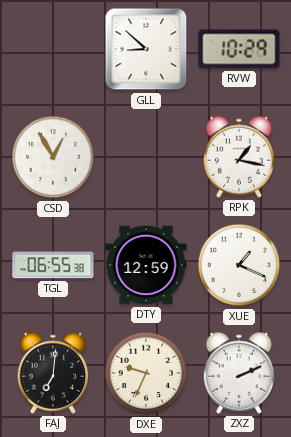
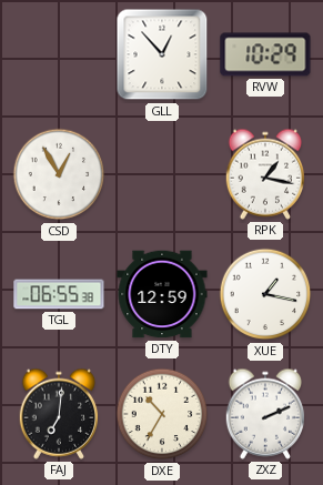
GLL: 8:52 -> 12:53 (162, 54)
XUE: 1:19 -> 1:17 (265, 294)
DXE: 9:34 -> 10:35 (162, 414)
